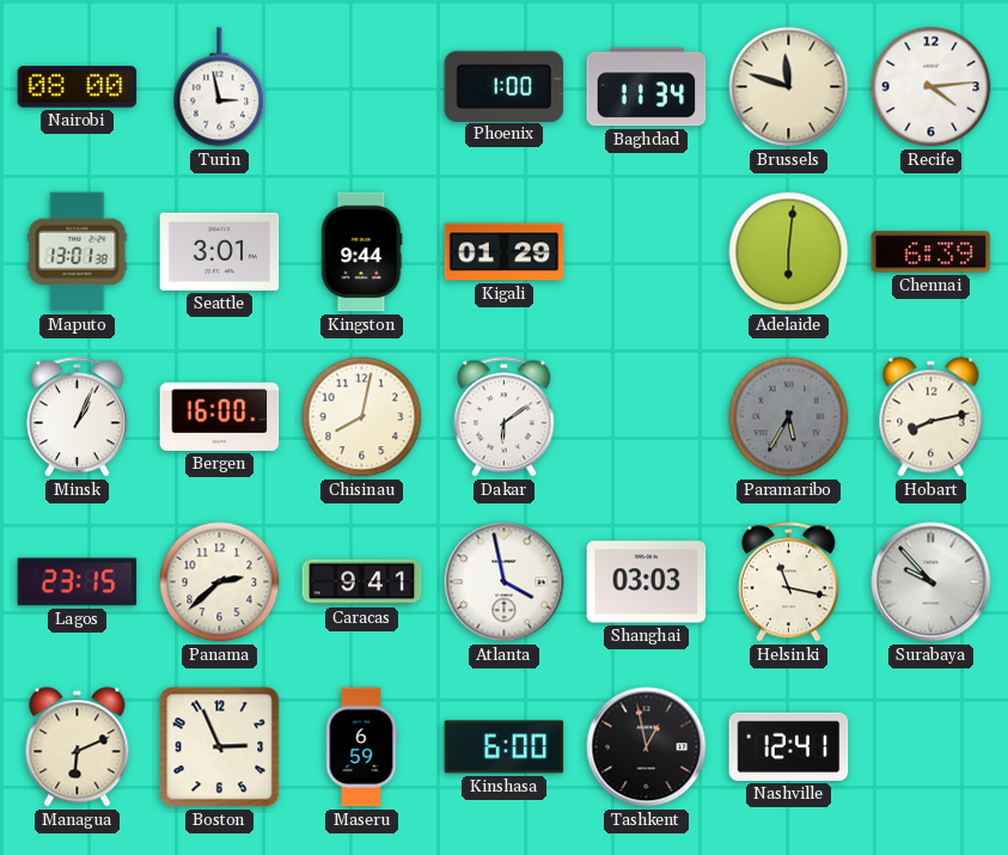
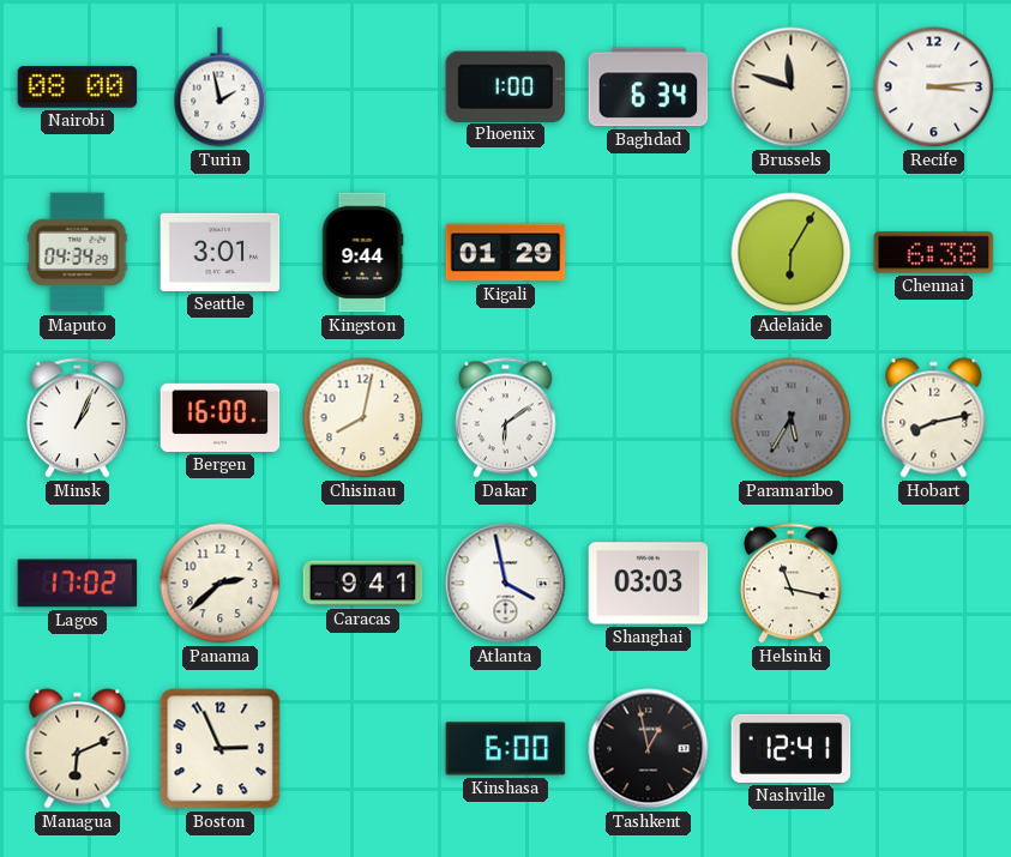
Turin: 2:58 -> 1:58 (221, 87)
Baghdad: 11:34 -> 6:34 (649, 87)
Recife: 4:14 -> 3:14 (934, 87)
Maputo: 13:01 -> 04:34 (78, 253)
Adelaide: 6:01 -> 6:05 (792, 253)
Chennai: 6:39 -> 6:38 (934, 253)
Lagos: 23:15 -> 17:02 (78, 584)
Surabaya: 9:53 -> none (931, 582)
Maseru: 6:59 -> none (361, 747)
